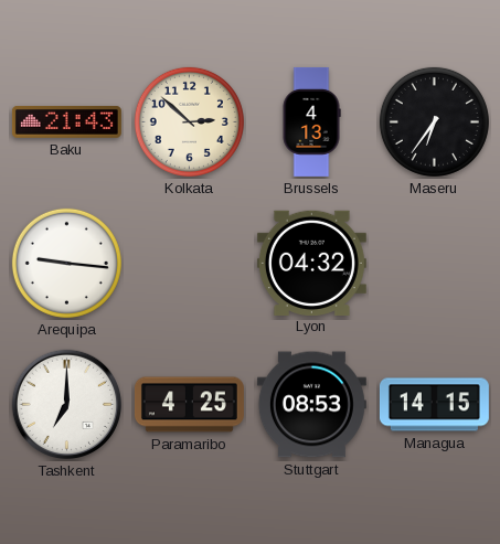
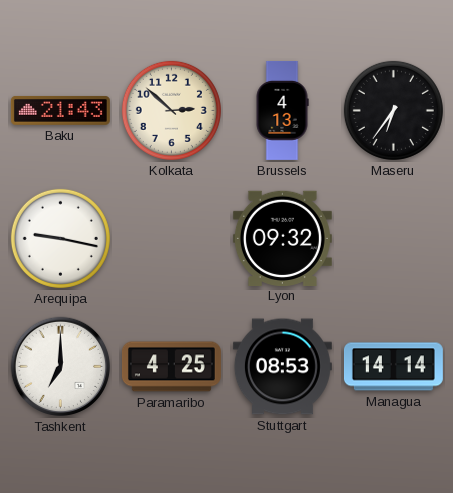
Arequipa: 9:16 -> 9:17 (60, 238)
Lyon: 04:32 -> 09:32 (282, 238)
Managua: 14:15 -> 14:14 (393, 367)
